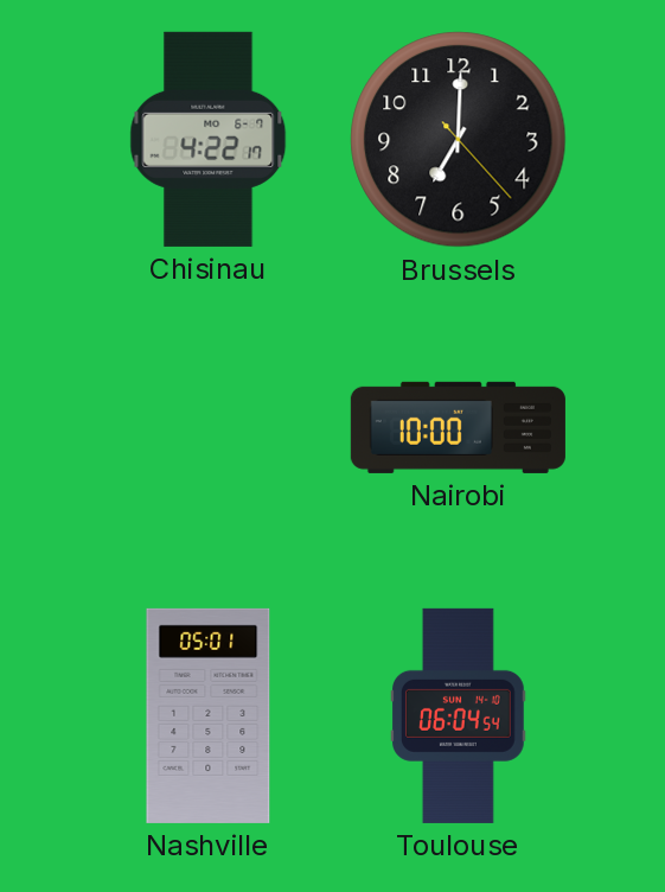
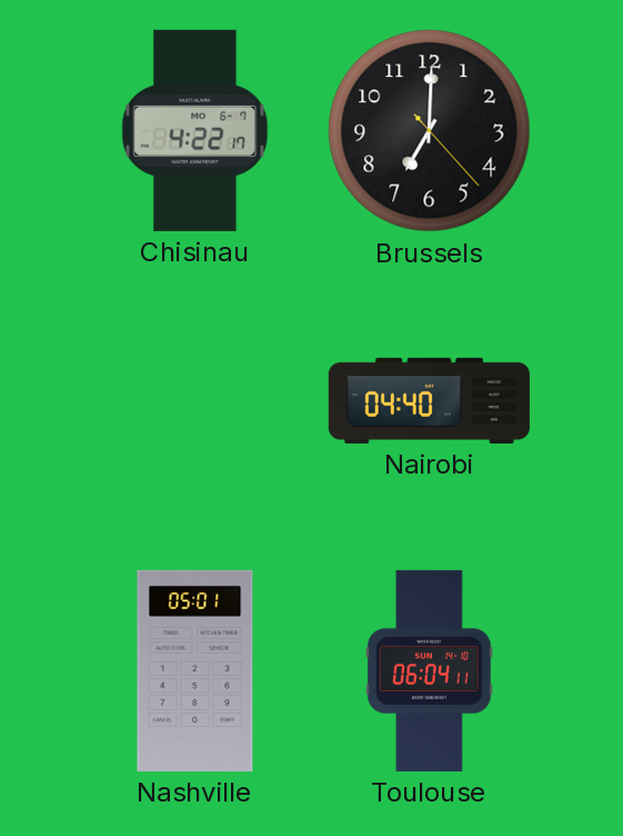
Nairobi: 10:00 -> 04:40 (429, 400)
Toulouse: 06:04:54 -> 06:04:11 (430, 670)
